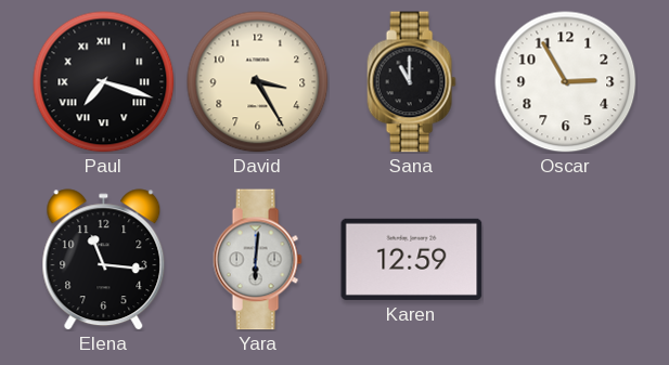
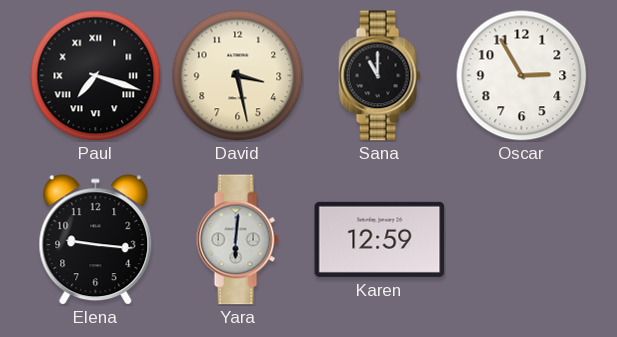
David: 3:25 -> 3:28 (238, 76)
Elena: 11:16 -> 9:16 (96, 240)
